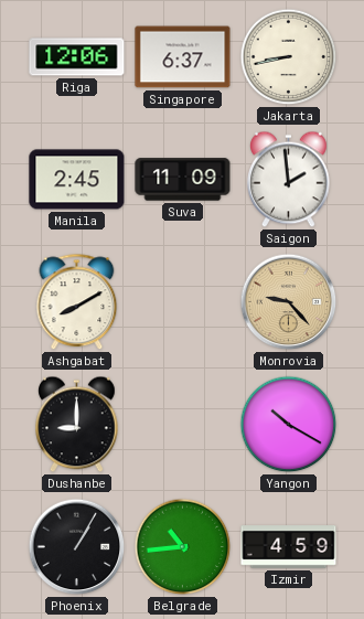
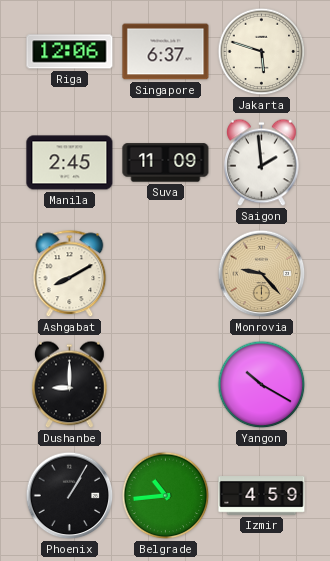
Jakarta: 8:43 -> 5:48 (262, 52)
